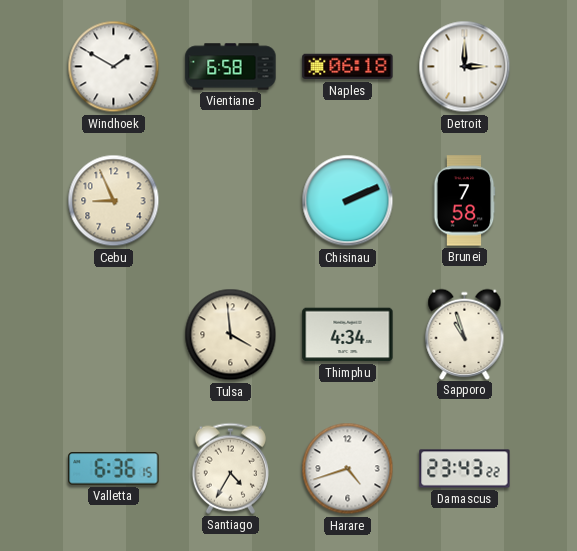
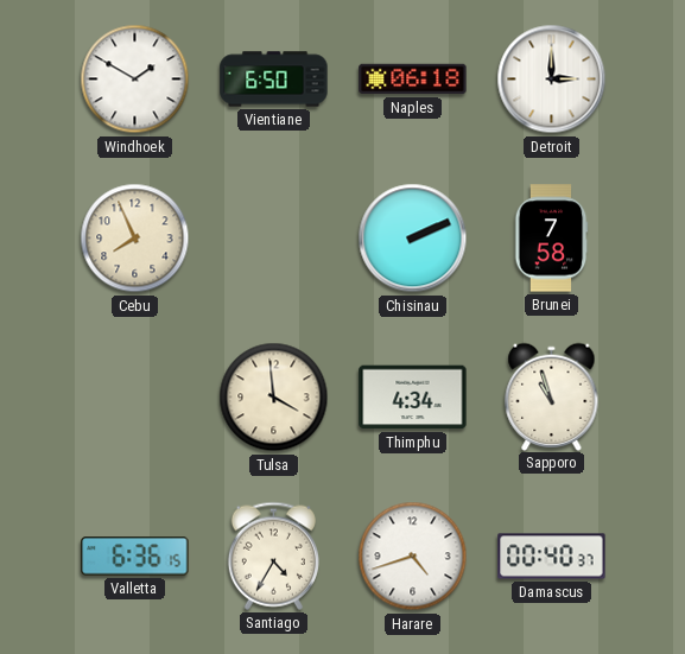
Vientiane: 6:58 -> 6:50 (274, 80)
Cebu: 8:56 -> 7:56 (135, 239)
Damascus: 23:43 -> 00:40 (552, 557)
